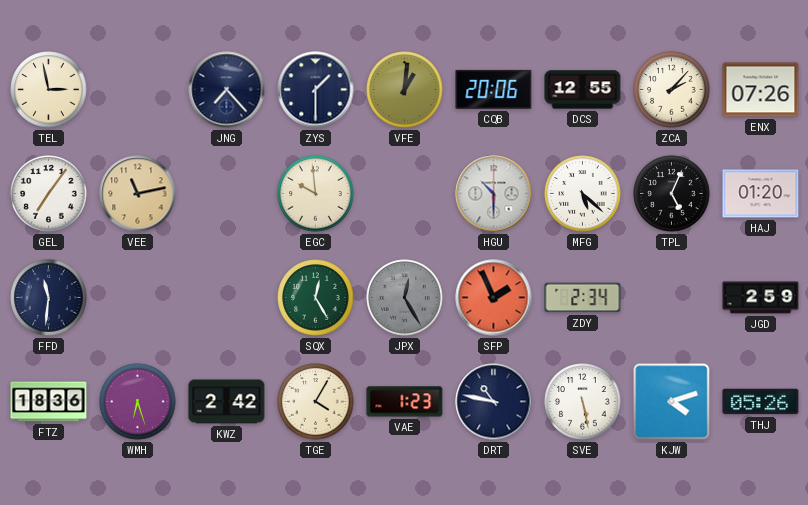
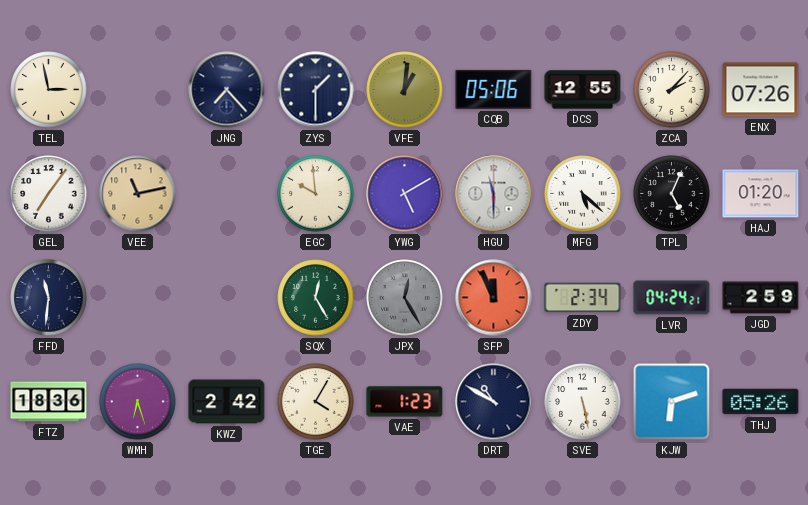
CQB: 20:06 -> 05:06 (494, 89)
YWG: none -> 5:10 (405, 194)
HGU: 10:30 -> 11:30 (494, 194)
SFP: 1:56 -> 11:56 (494, 298)
LVR: none -> 04:24 (672, 298)
DRT: 10:47 -> 10:50 (494, 402)
KJW: 4:12 -> 6:12 (672, 402)
